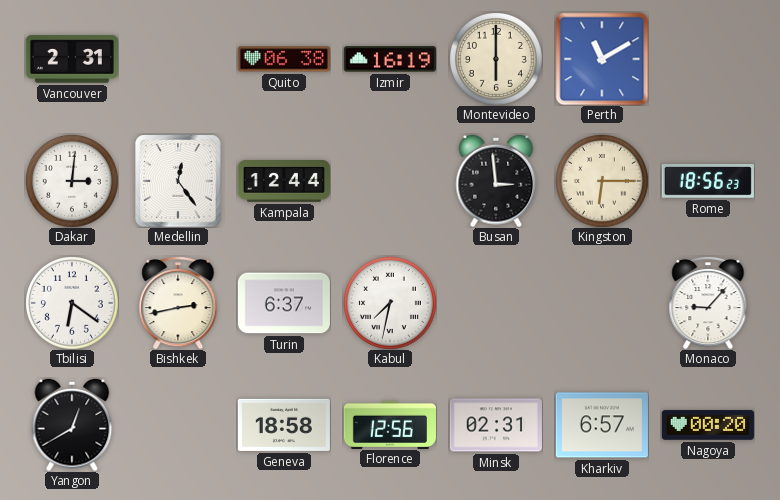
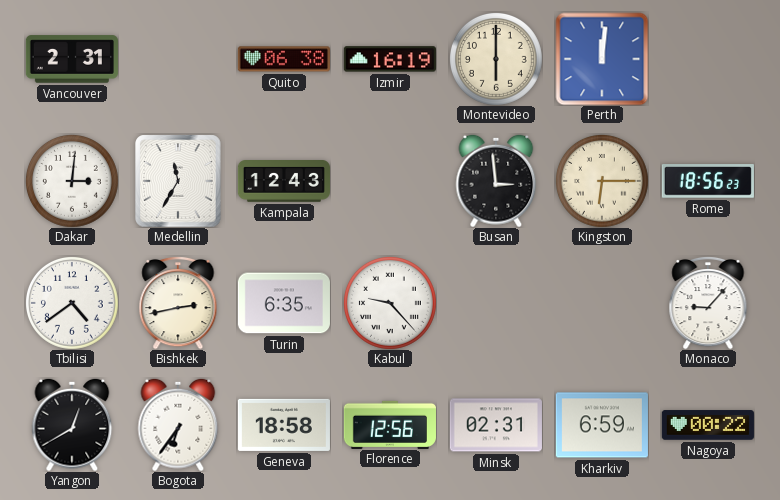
Perth: 11:10 -> 12:01 (602, 59)
Medellin: 12:24 -> 11:35 (178, 181)
Kampala: 12:44 -> 12:43 (284, 181)
Tbilisi: 6:21 -> 4:39 (72, 303)
Turin: 6:37 -> 6:35 (284, 303)
Kabul: 7:32 -> 9:23 (390, 303)
Bogota: none -> 6:36 (178, 425)
Kharkiv: 6:57 -> 6:59 (602, 425)
Nagoya: 00:20 -> 00:22 (708, 425)
